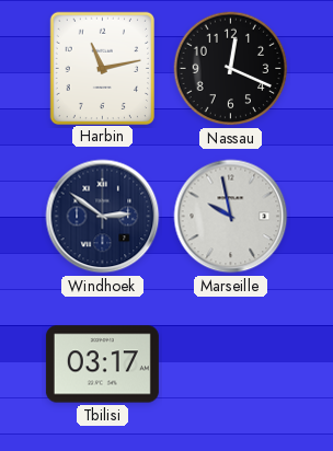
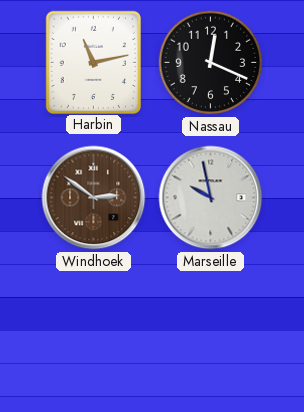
Windhoek dial: navy -> brown (94, 198)
Tbilisi: 03:17 -> none (102, 365)
